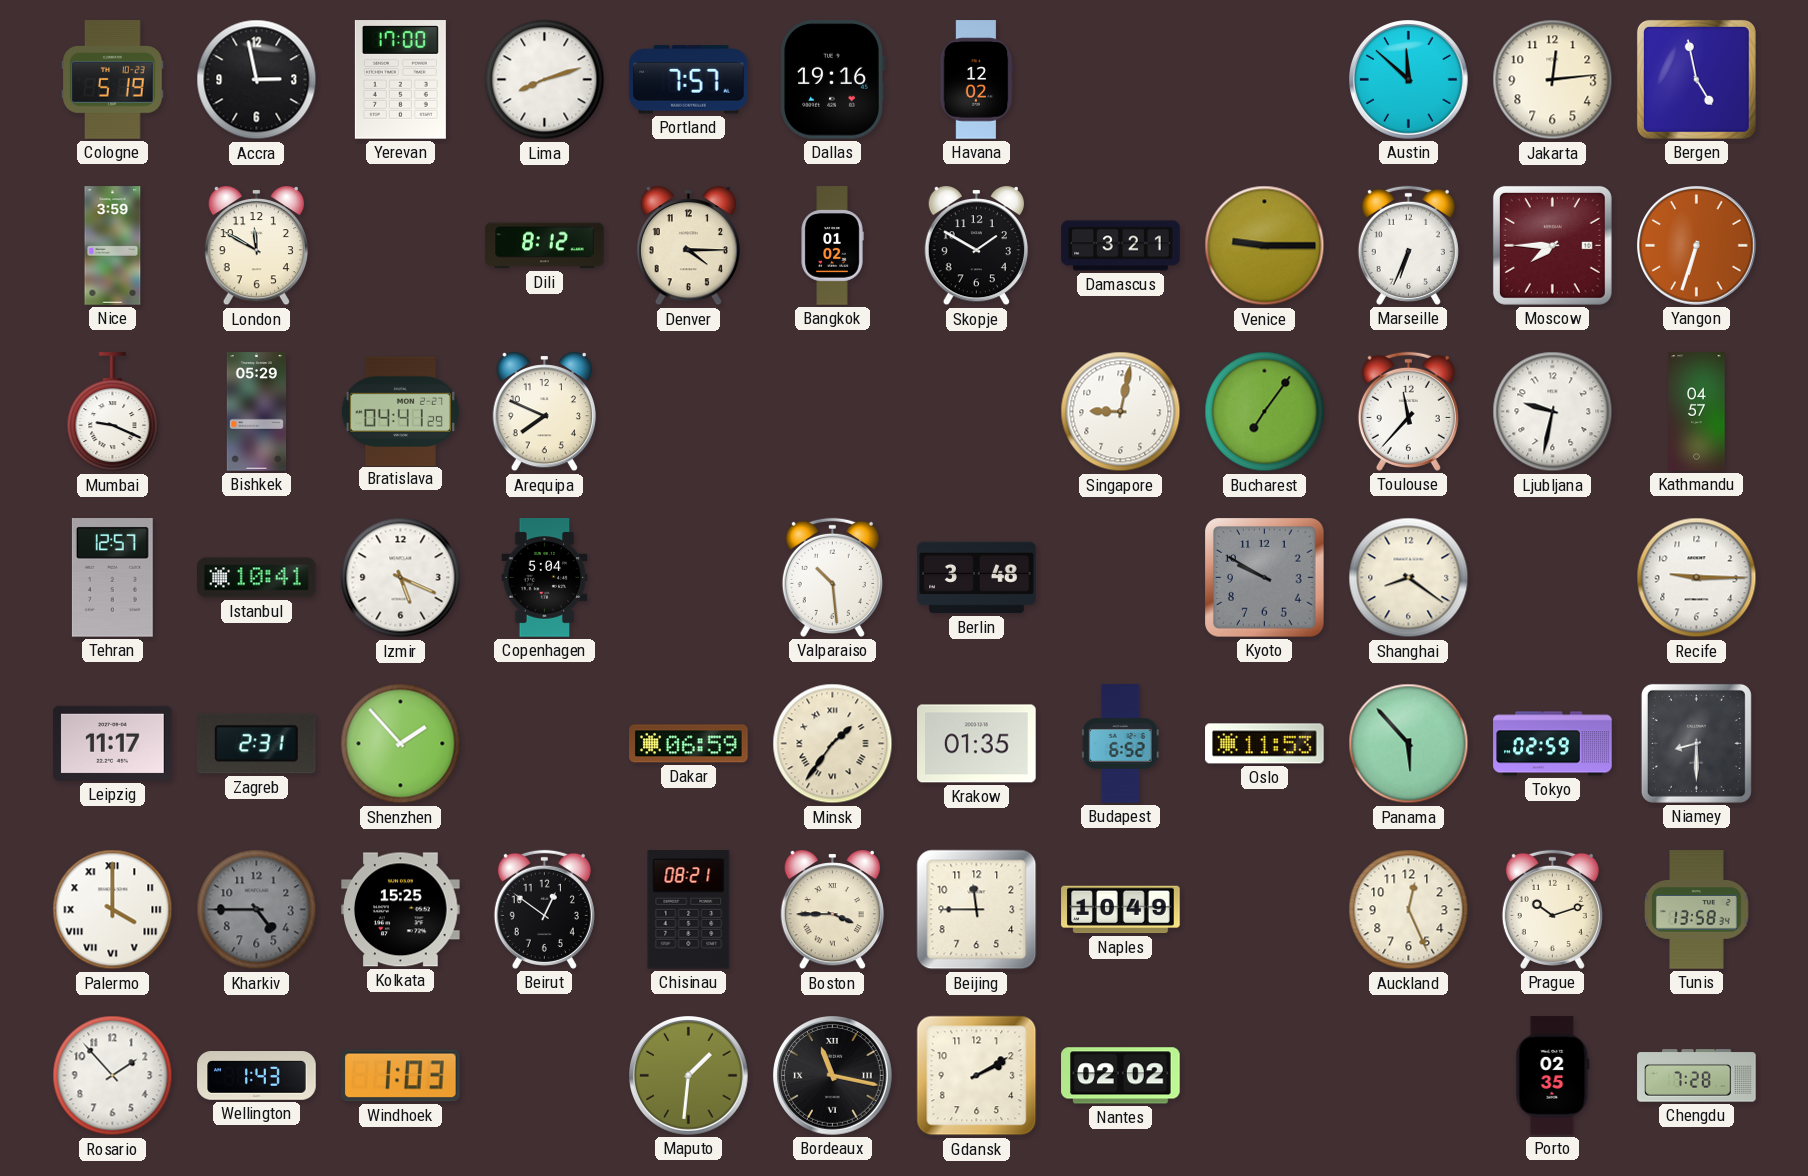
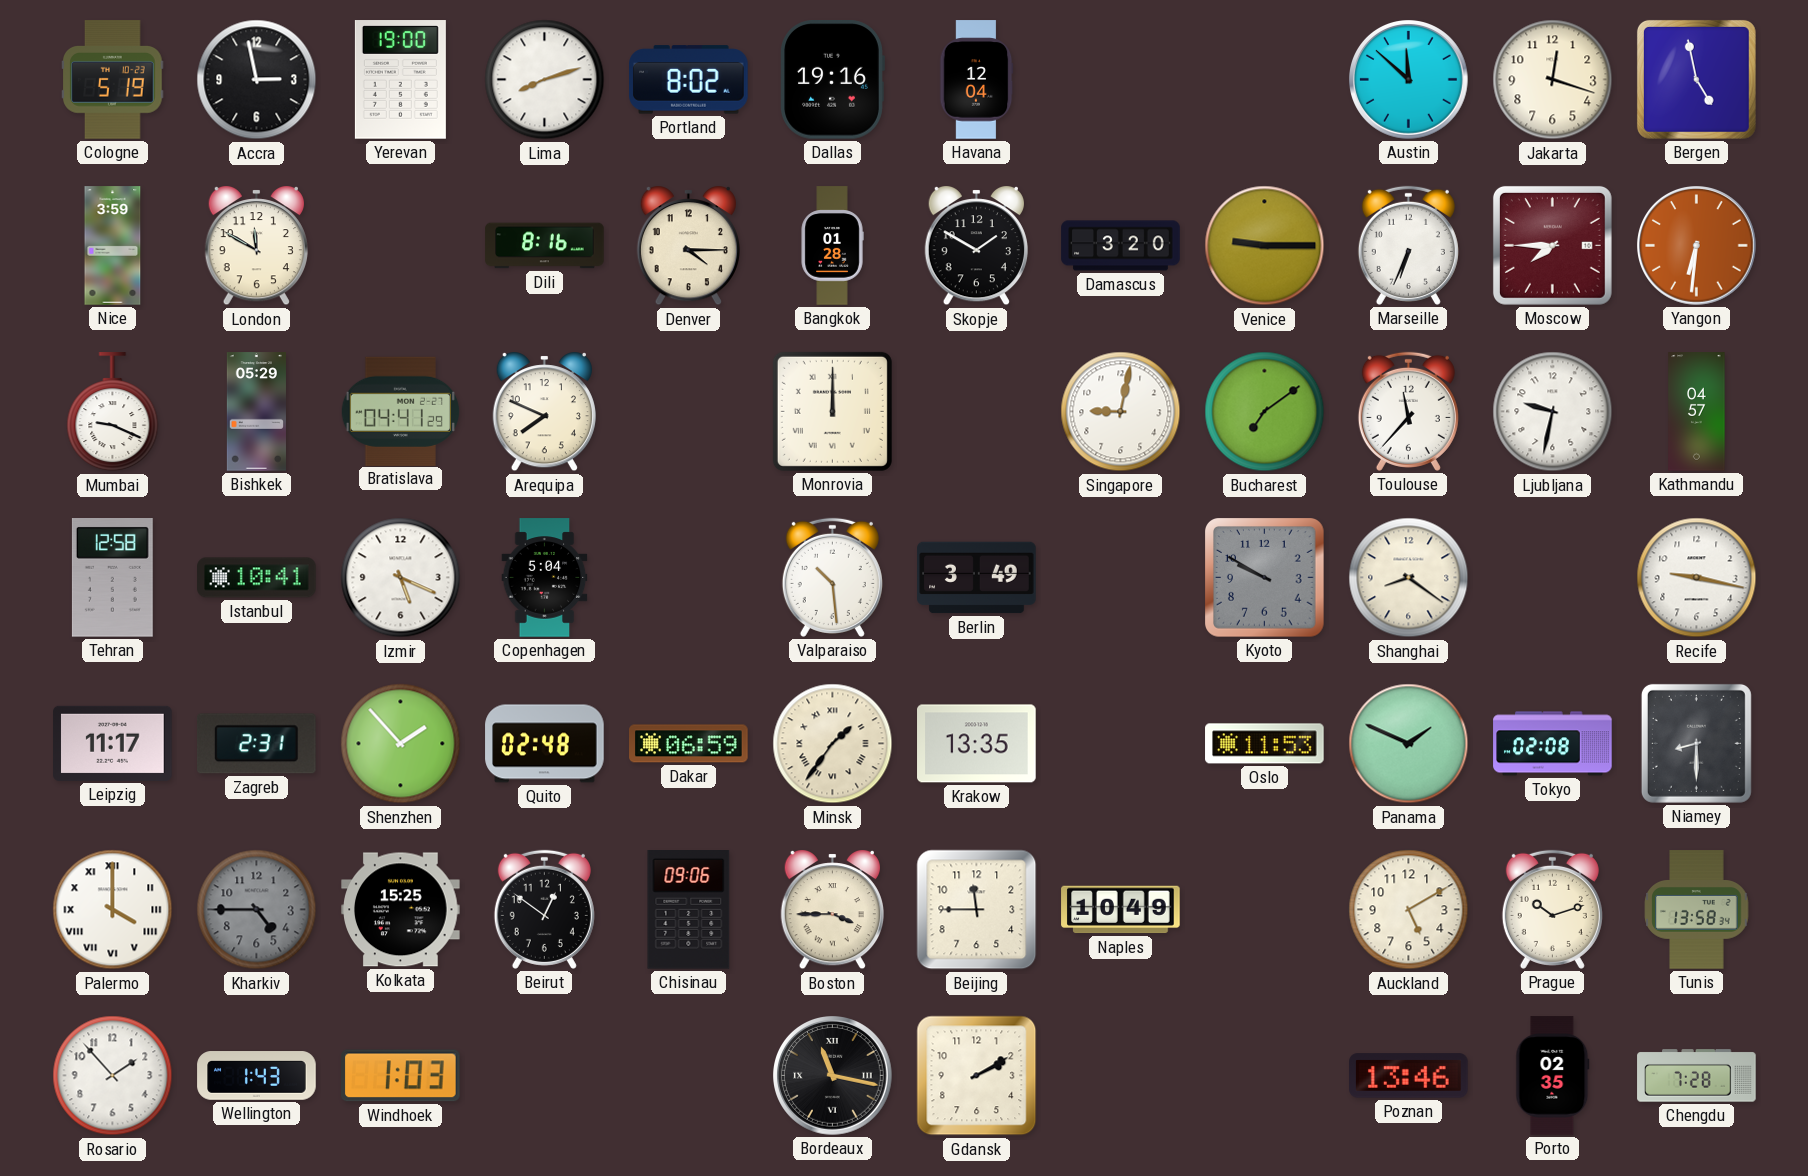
Yerevan: 17:00 -> 19:00 (400, 80)
Portland: 7:57 -> 8:02 (689, 80)
Havana: 12:02 -> 12:04 (976, 80)
Jakarta: 12:14 -> 12:18 (1553, 80)
Dili: 8:12 -> 8:16 (545, 246)
Bangkok: 01:02 -> 01:28 (832, 246)
Damascus: 3:21 -> 3:20 (1121, 246)
Yangon: 6:33 -> 6:31 (1697, 246)
Monrovia: none -> 12:00 (832, 411)
Bucharest: 7:06 -> 7:09 (1265, 412)
Tehran: 12:57 -> 12:58 (112, 578)
Berlin: 3:48 -> 3:49 (977, 578)
Recife: 9:15 -> 9:17 (1697, 578)
Quito: none -> 02:48 (545, 744)
Krakow: 01:35 -> 13:35 (977, 744)
Budapest: 6:52 -> none (1121, 744)
Panama: 5:53 -> 1:49 (1409, 744)
Tokyo: 02:59 -> 02:08 (1553, 744)
Chisinau: 08:21 -> 09:06 (689, 910)
Auckland: 12:26 -> 5:10 (1409, 910)
Maputo: 1:31 -> none (689, 1076)
Nantes: 02:02 -> none (1121, 1076)
Poznan: none -> 13:46 (1409, 1076)
